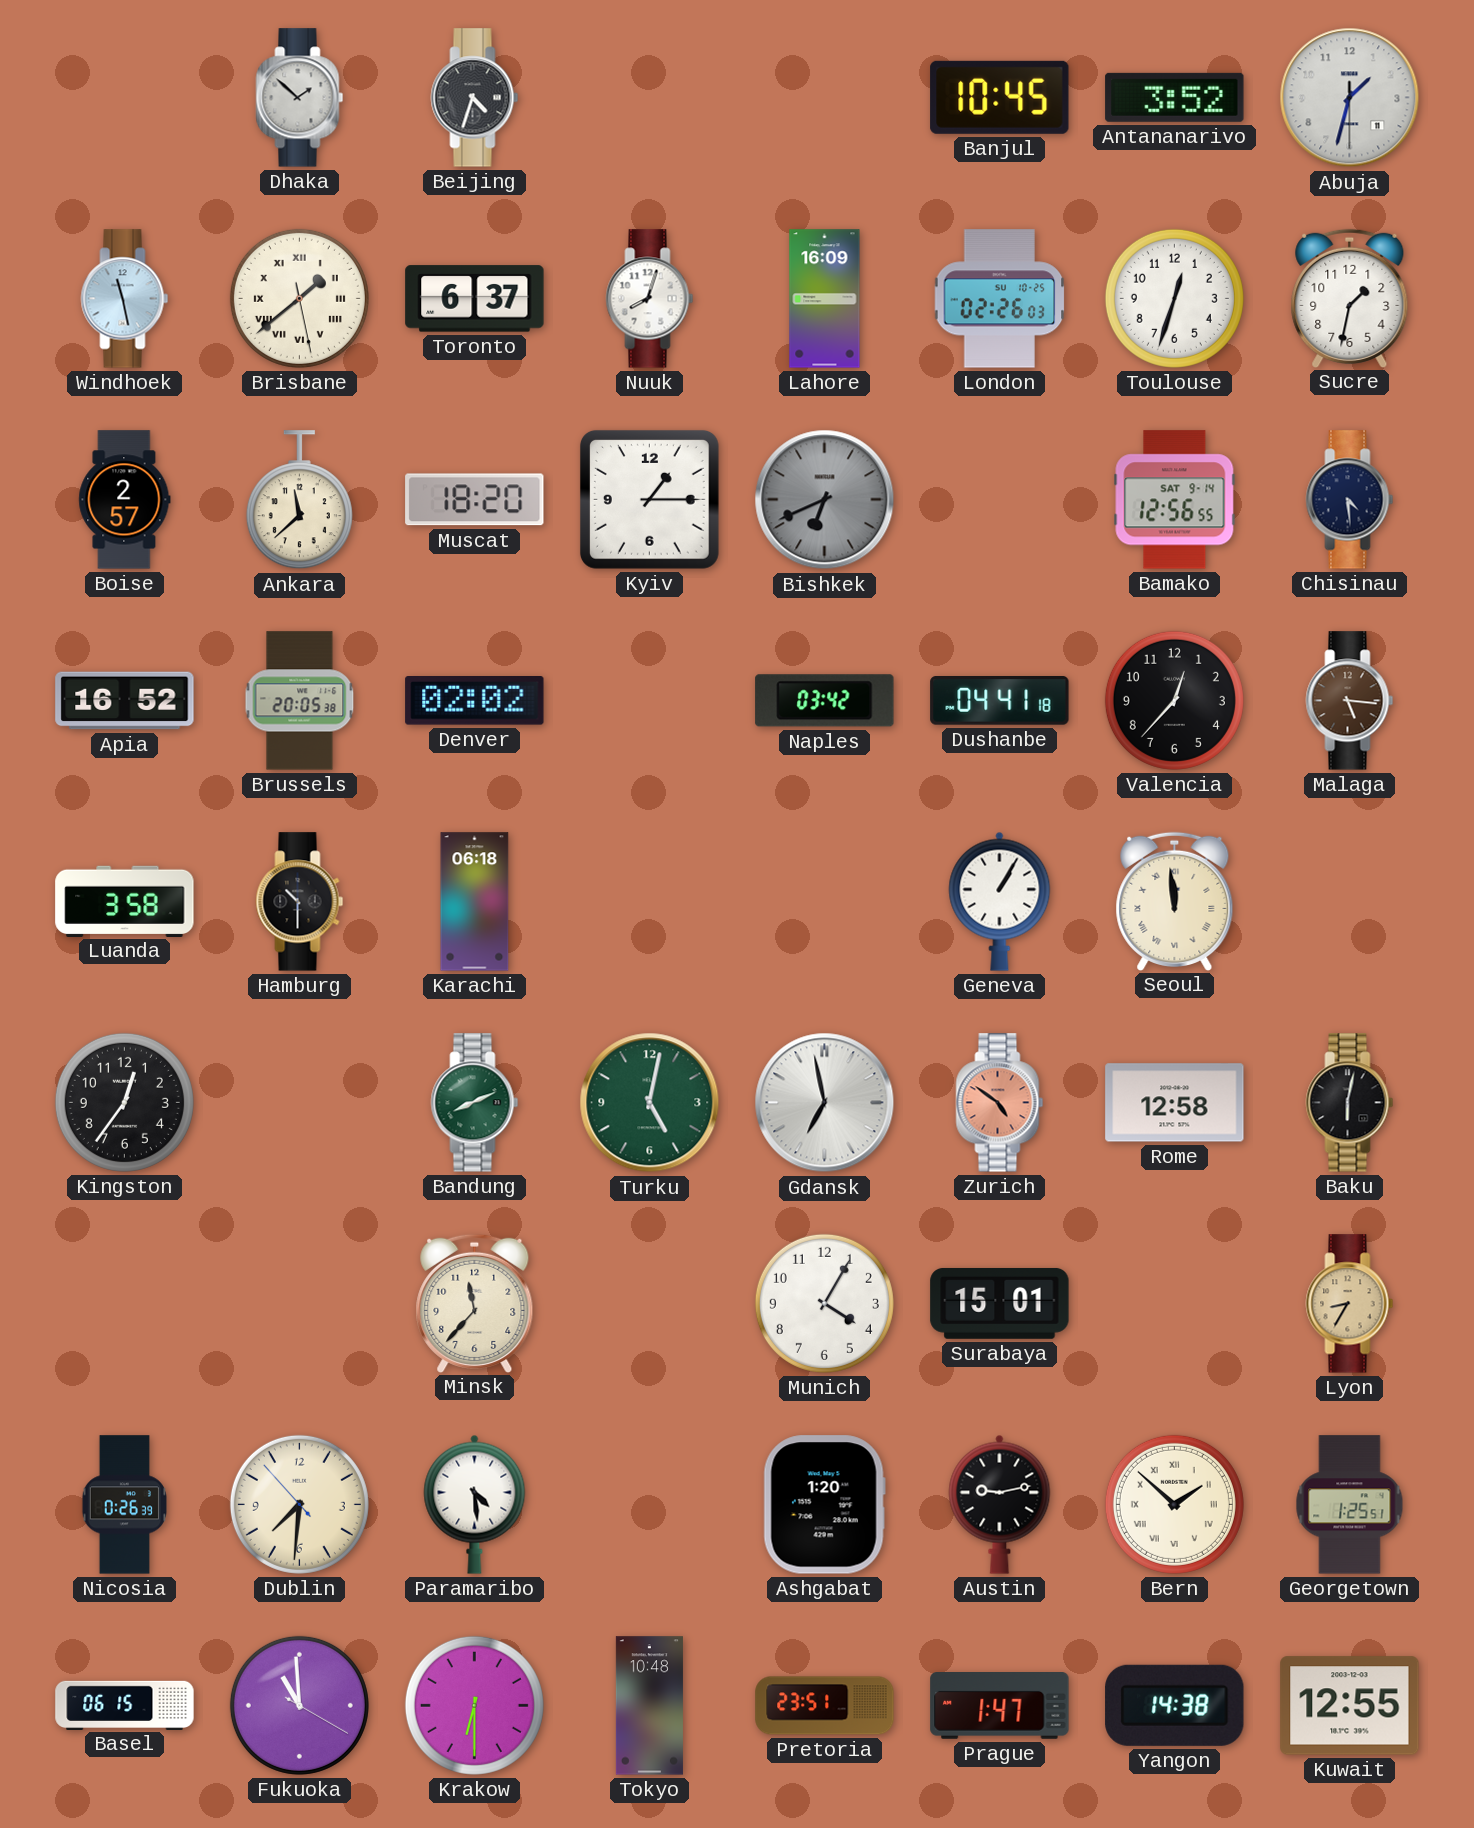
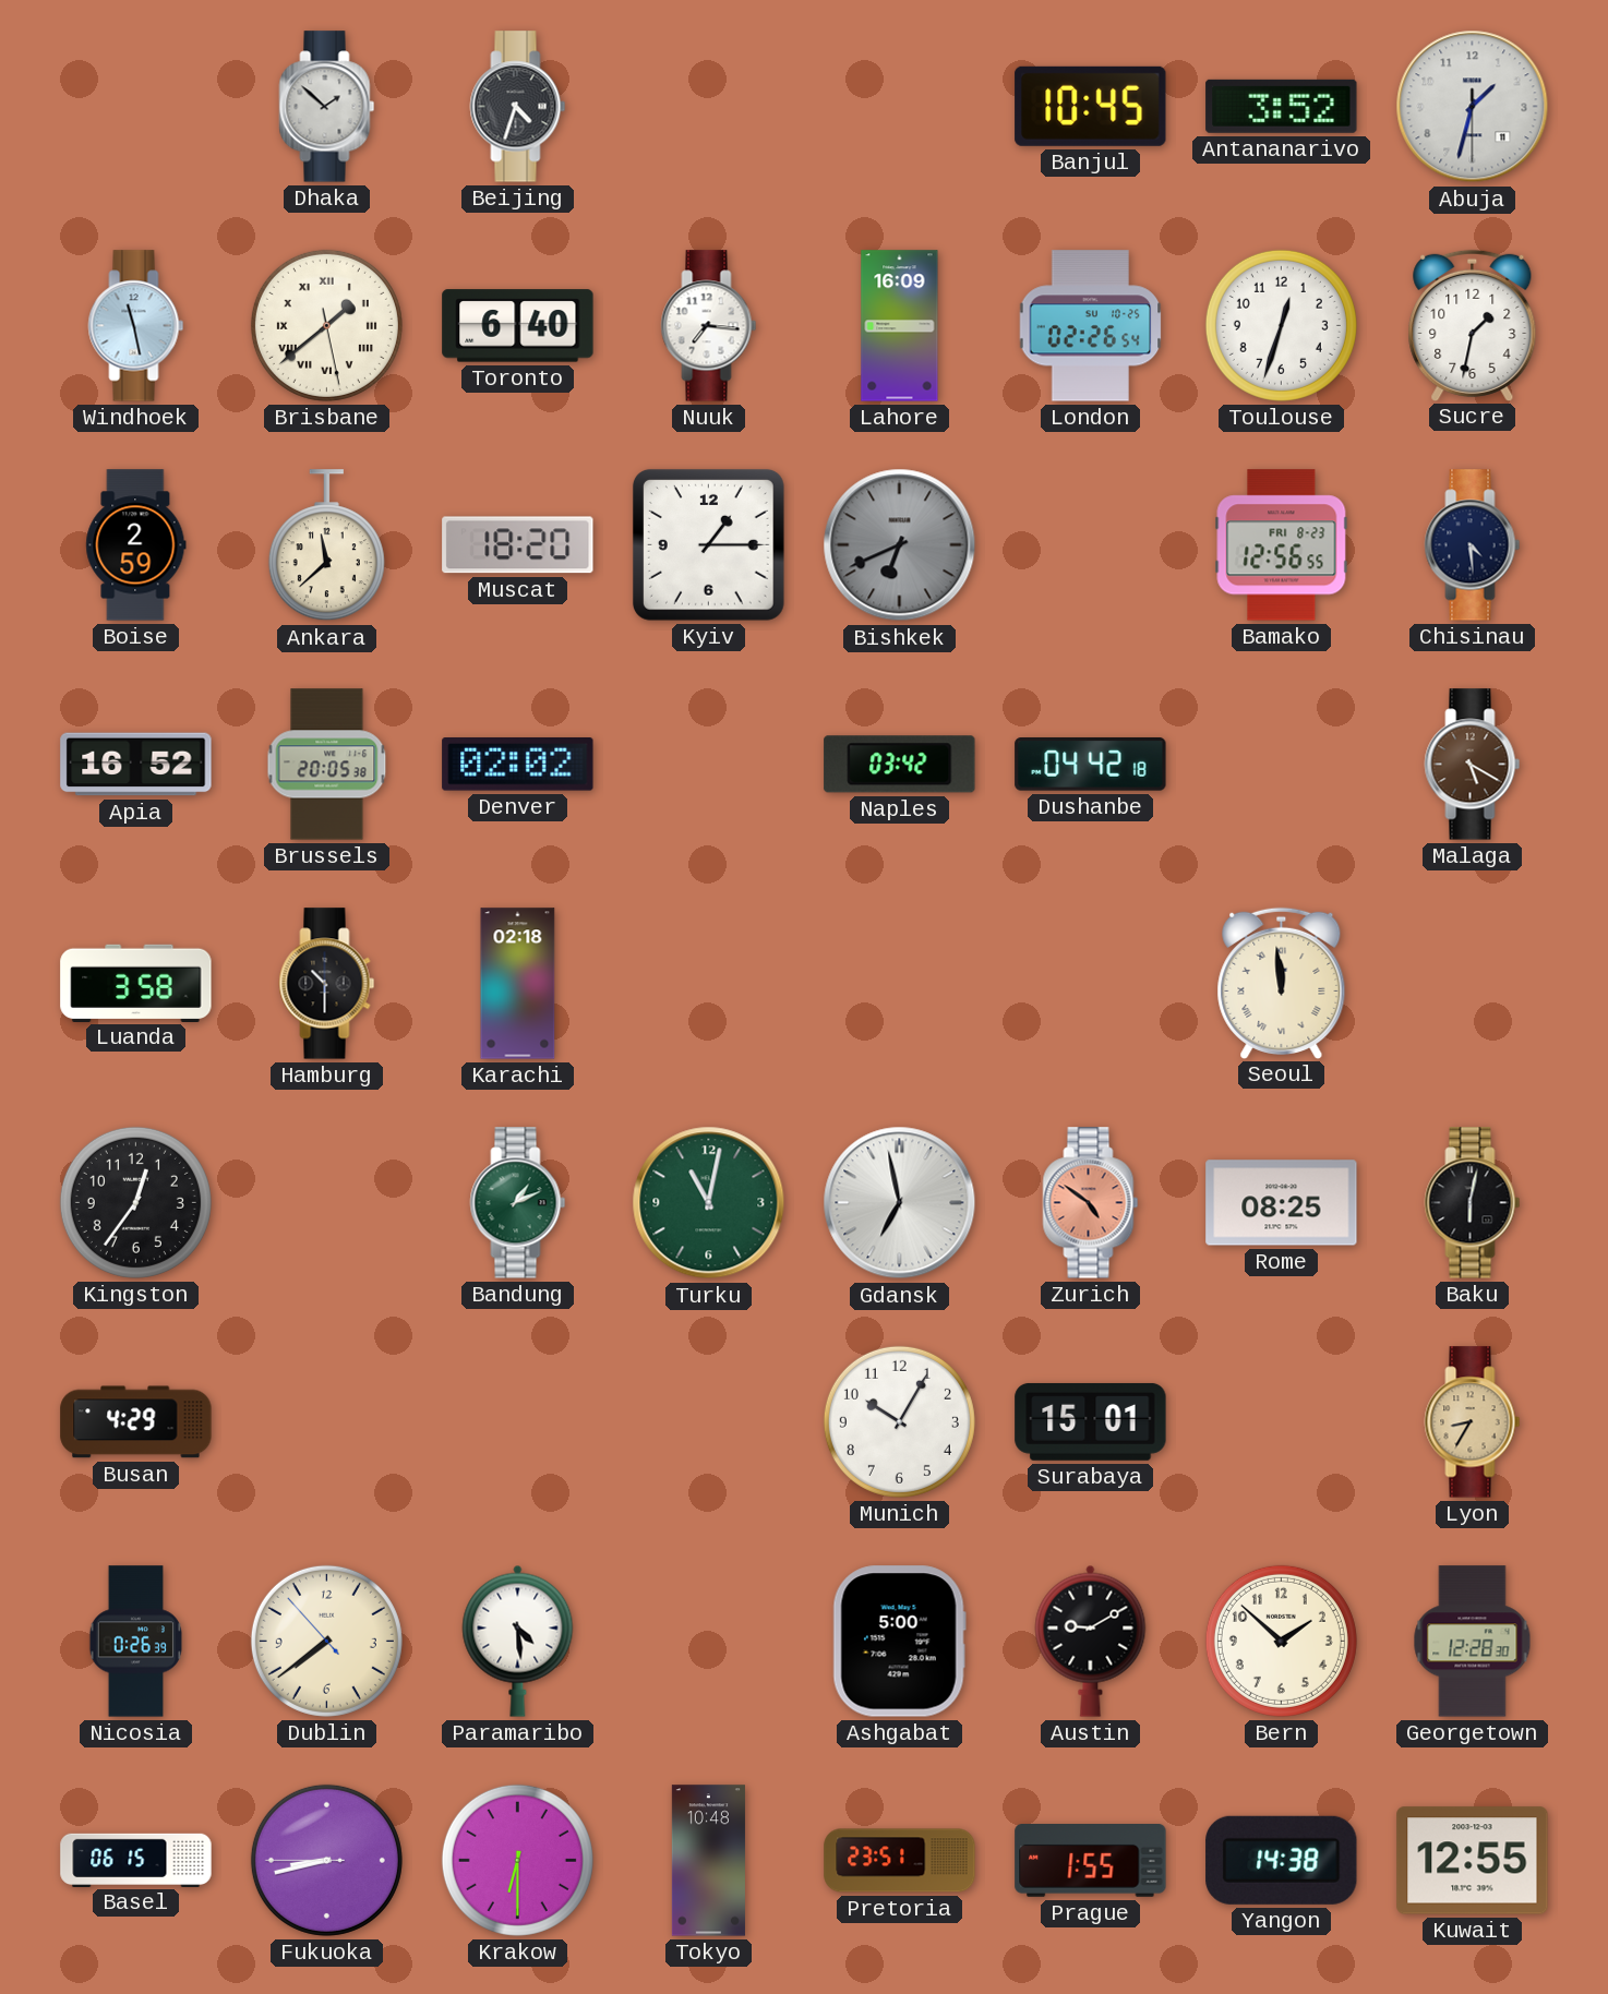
Toronto: 6:37 -> 6:40 (518, 326)
Nuuk: 8:03 -> 7:16 (709, 326)
London: 02:26:03 -> 02:26:54 (1091, 326)
Boise: 2:57 -> 2:59 (136, 545)
Bamako date: SAT 9-14 -> FRI 8-23 (1282, 545)
Dushanbe: 04:41 -> 04:42 (1091, 765)
Valencia: 12:37 -> none (1174, 700)
Malaga: 5:16 -> 5:20 (1473, 765)
Karachi: 06:18 -> 02:18 (518, 984)
Geneva: 1:05 -> none (1000, 901)
Bandung: 8:11 -> 1:11 (518, 1203)
Turku: 5:02 -> 11:02 (709, 1203)
Rome: 12:58 -> 08:25 (1282, 1203)
Busan: none -> 4:29 (136, 1422)
Minsk: 11:37 -> none (475, 1303)
Munich: 4:05 -> 10:05 (899, 1421)
Dublin: 7:30 -> 7:38 (326, 1641)
Ashgabat: 1:20 -> 5:00 (899, 1642)
Austin: 9:13 -> 9:10 (1091, 1641)
Bern numerals: Roman -> Arabic (1281, 1641)
Georgetown: 1:25 -> 12:28 (1473, 1642)
Fukuoka: 10:59 -> 8:42 (326, 1860)
Prague: 1:47 -> 1:55 (1091, 1861)
